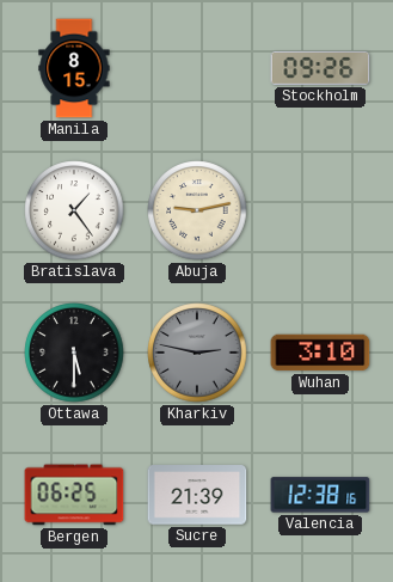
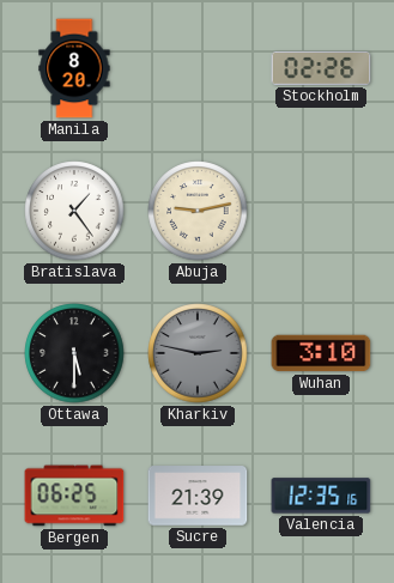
Manila: 8:15 -> 8:20 (74, 68)
Stockholm: 09:26 -> 02:26 (321, 68)
Valencia: 12:38 -> 12:35 (321, 496)
